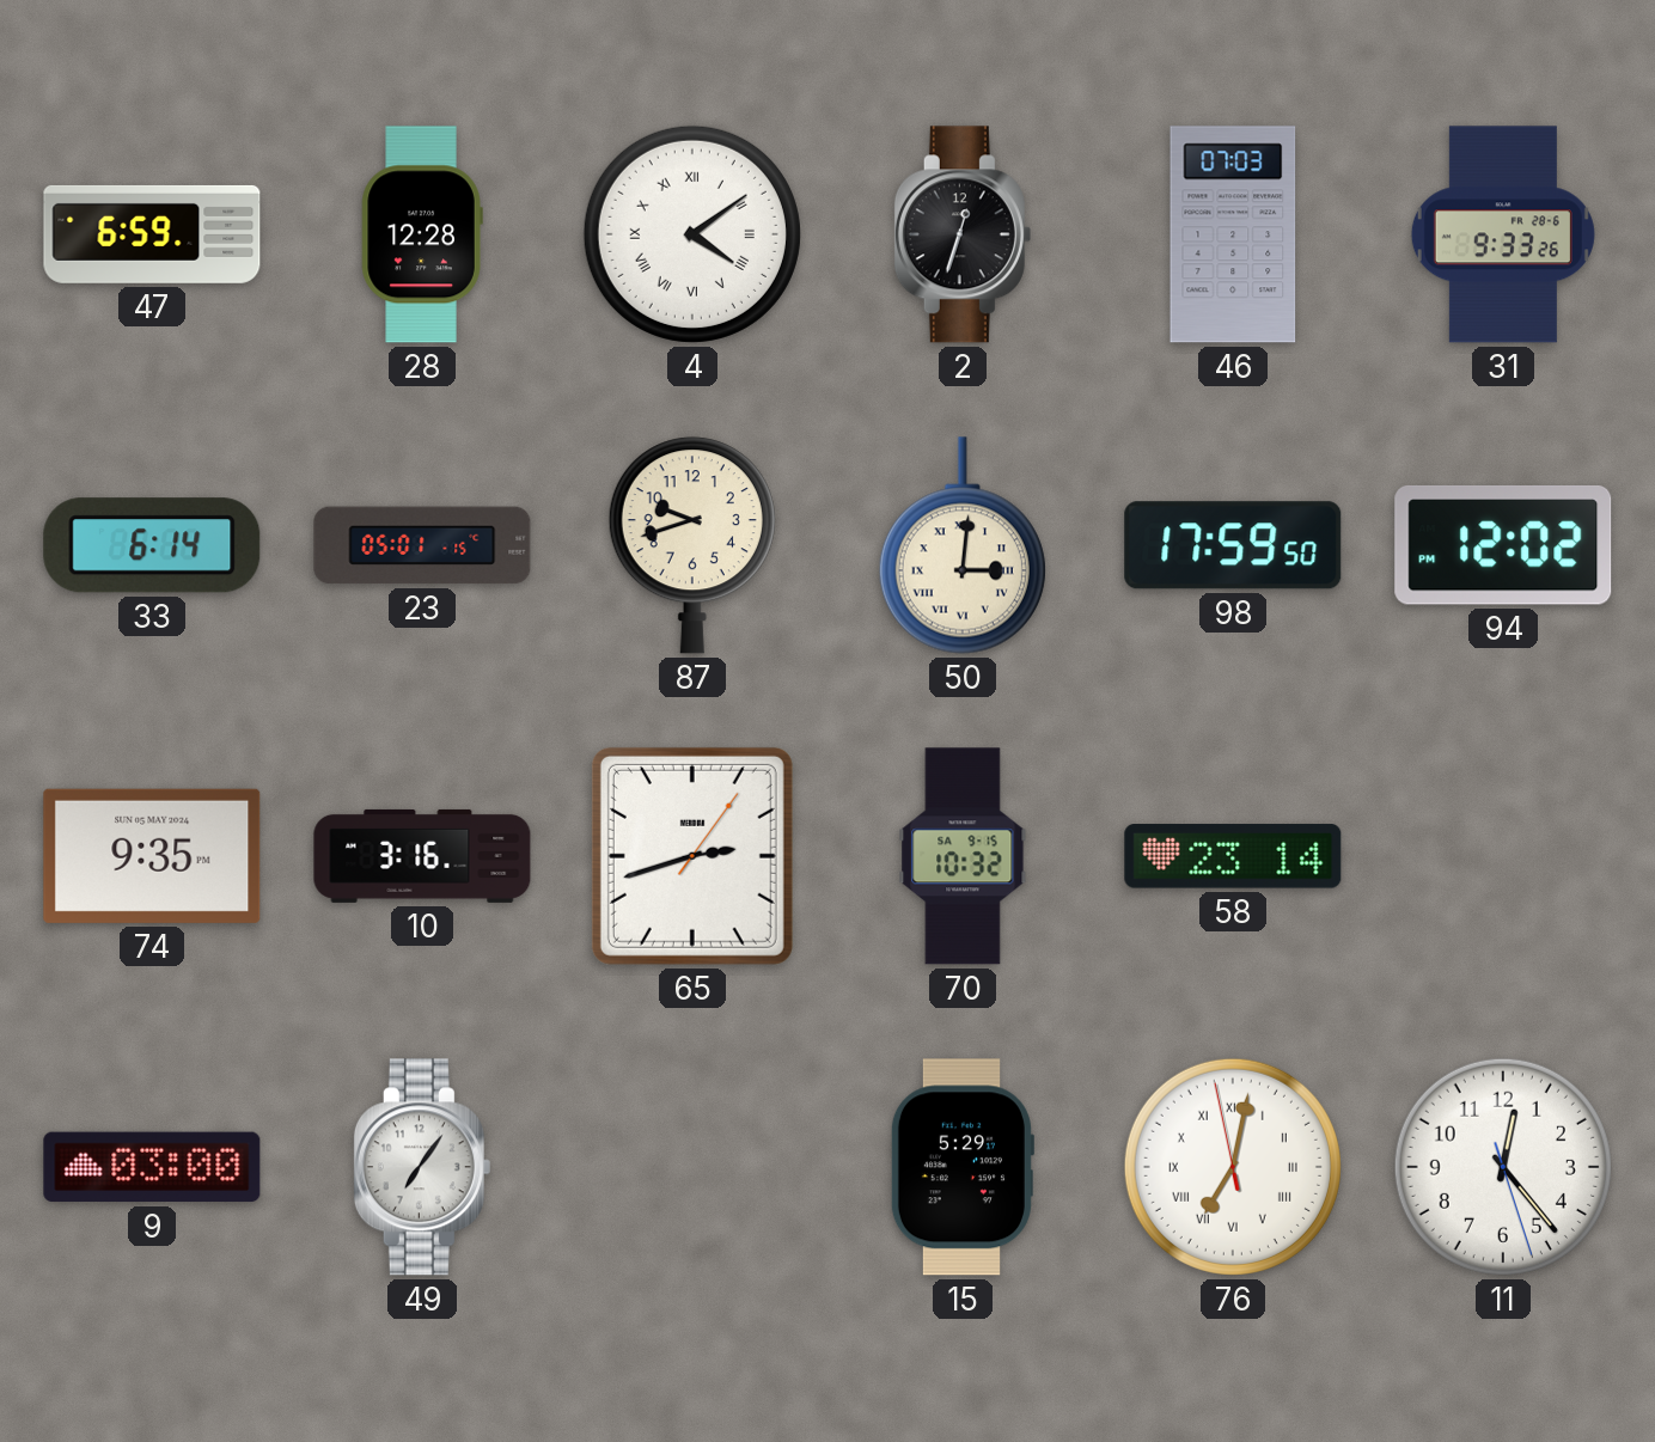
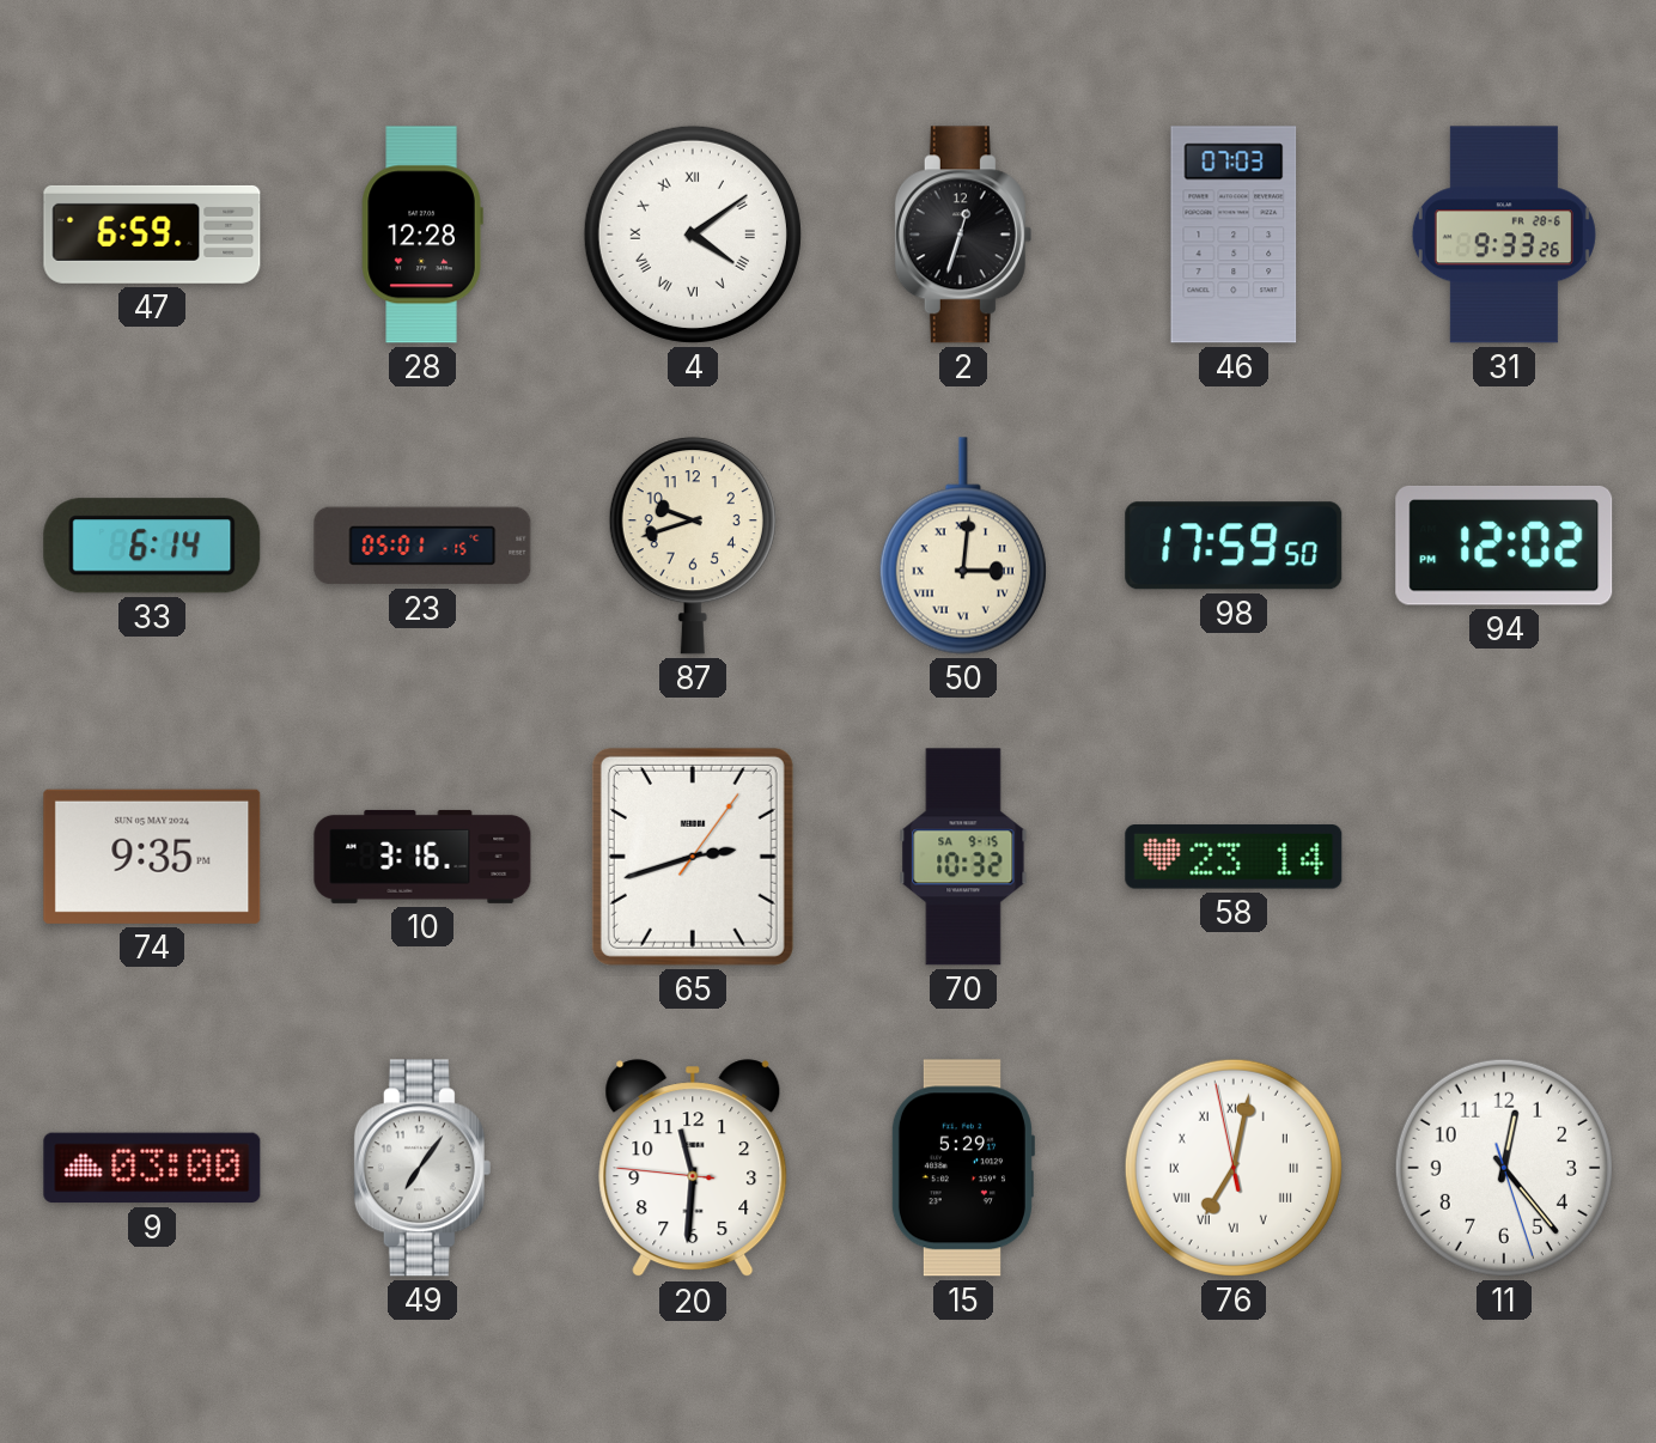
20: none -> 11:30 (693, 1169)
